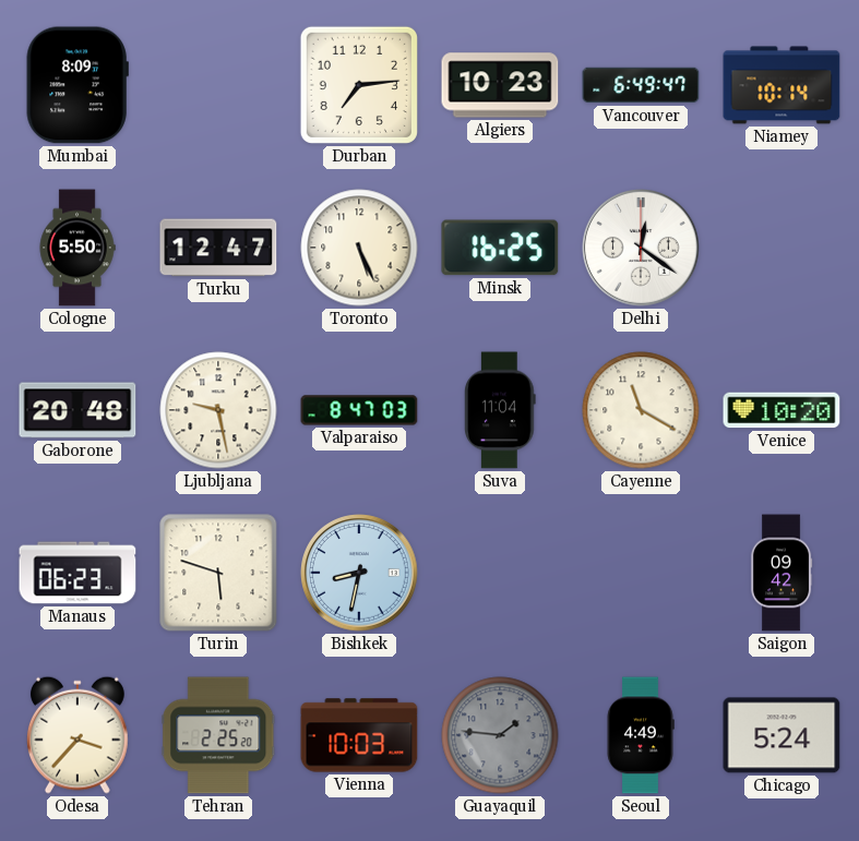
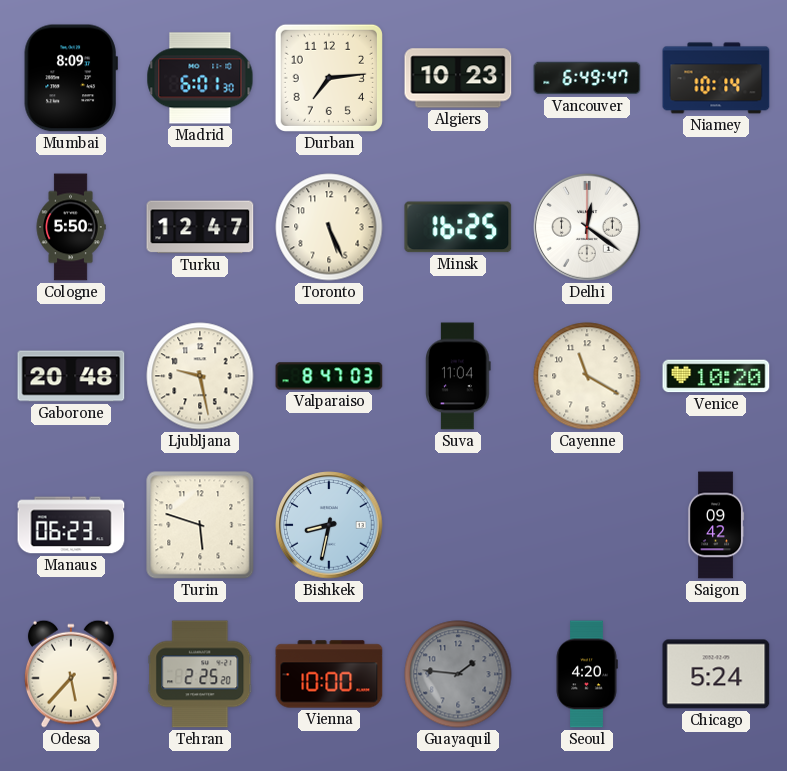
Madrid: none -> 6:01 (200, 78)
Odesa: 3:37 -> 5:37 (71, 674)
Vienna: 10:03 -> 10:00 (329, 674)
Seoul: 4:49 -> 4:20 (587, 674)
